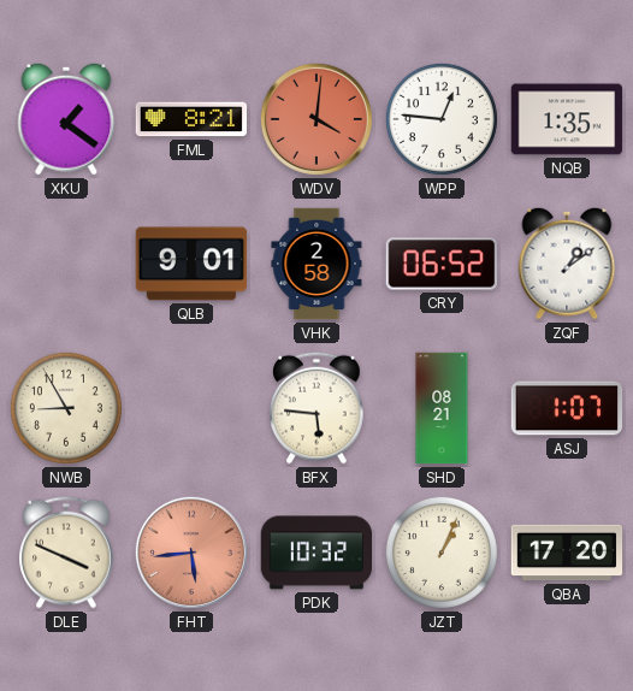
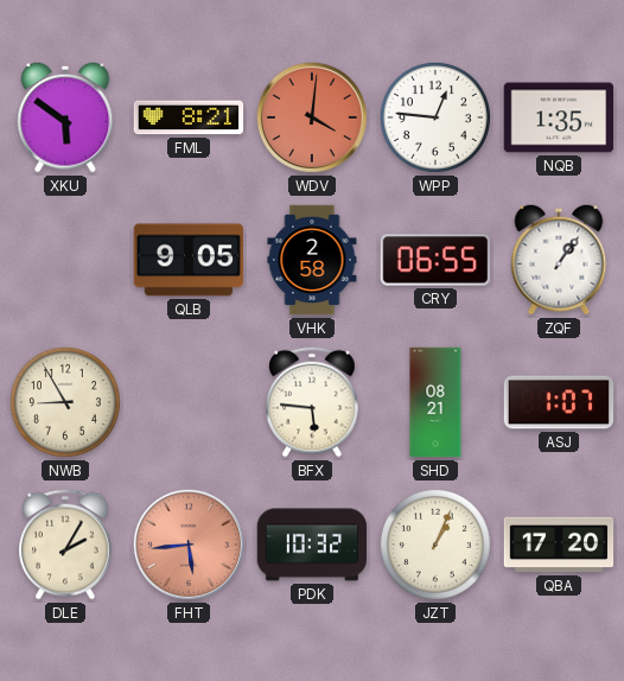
XKU: 1:21 -> 5:51 (65, 117)
QLB: 9:01 -> 9:05 (189, 260)
CRY: 06:52 -> 06:55 (435, 260)
ZQF: 1:09 -> 1:06 (559, 260)
DLE: 3:49 -> 2:05 (65, 545)
